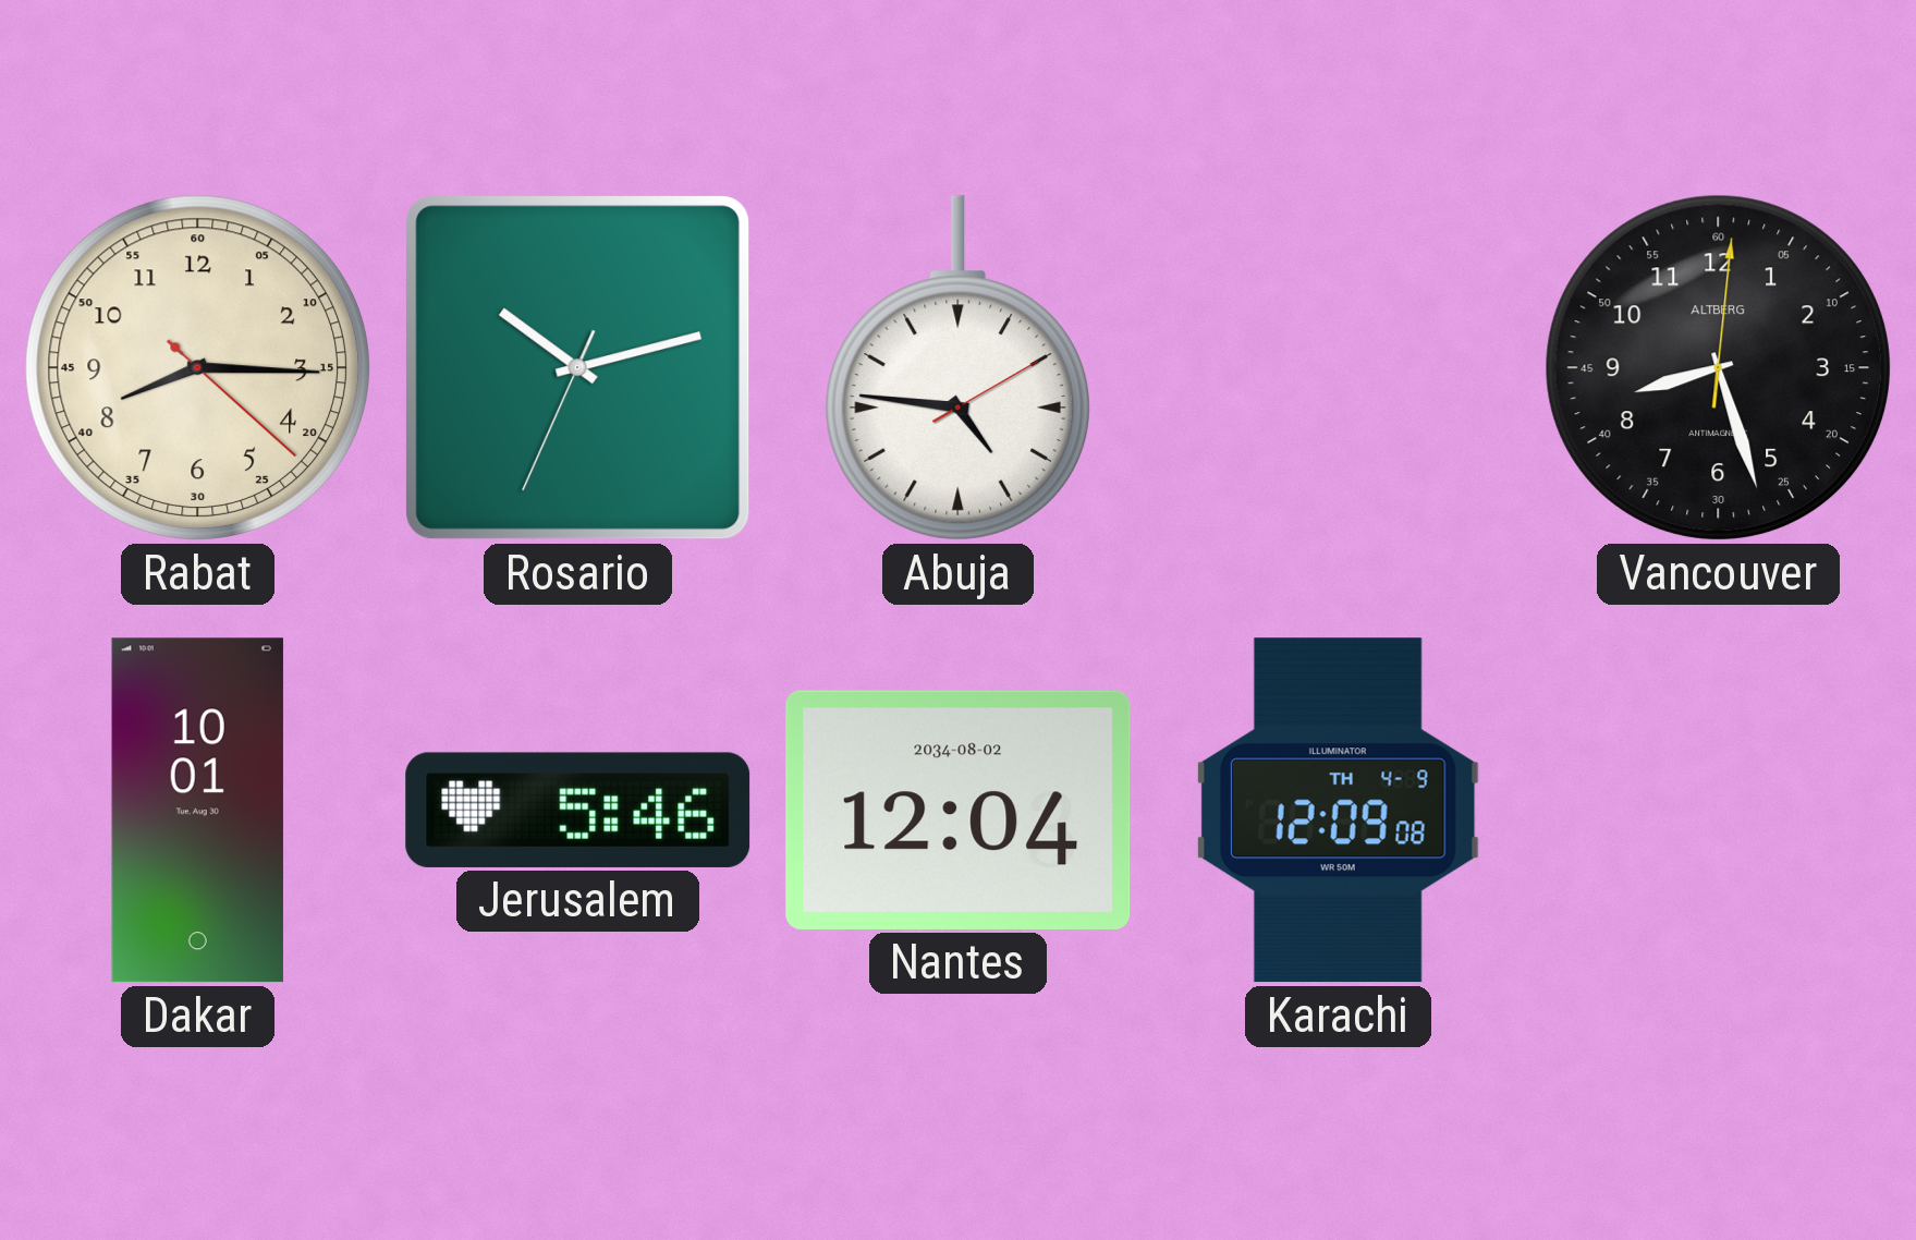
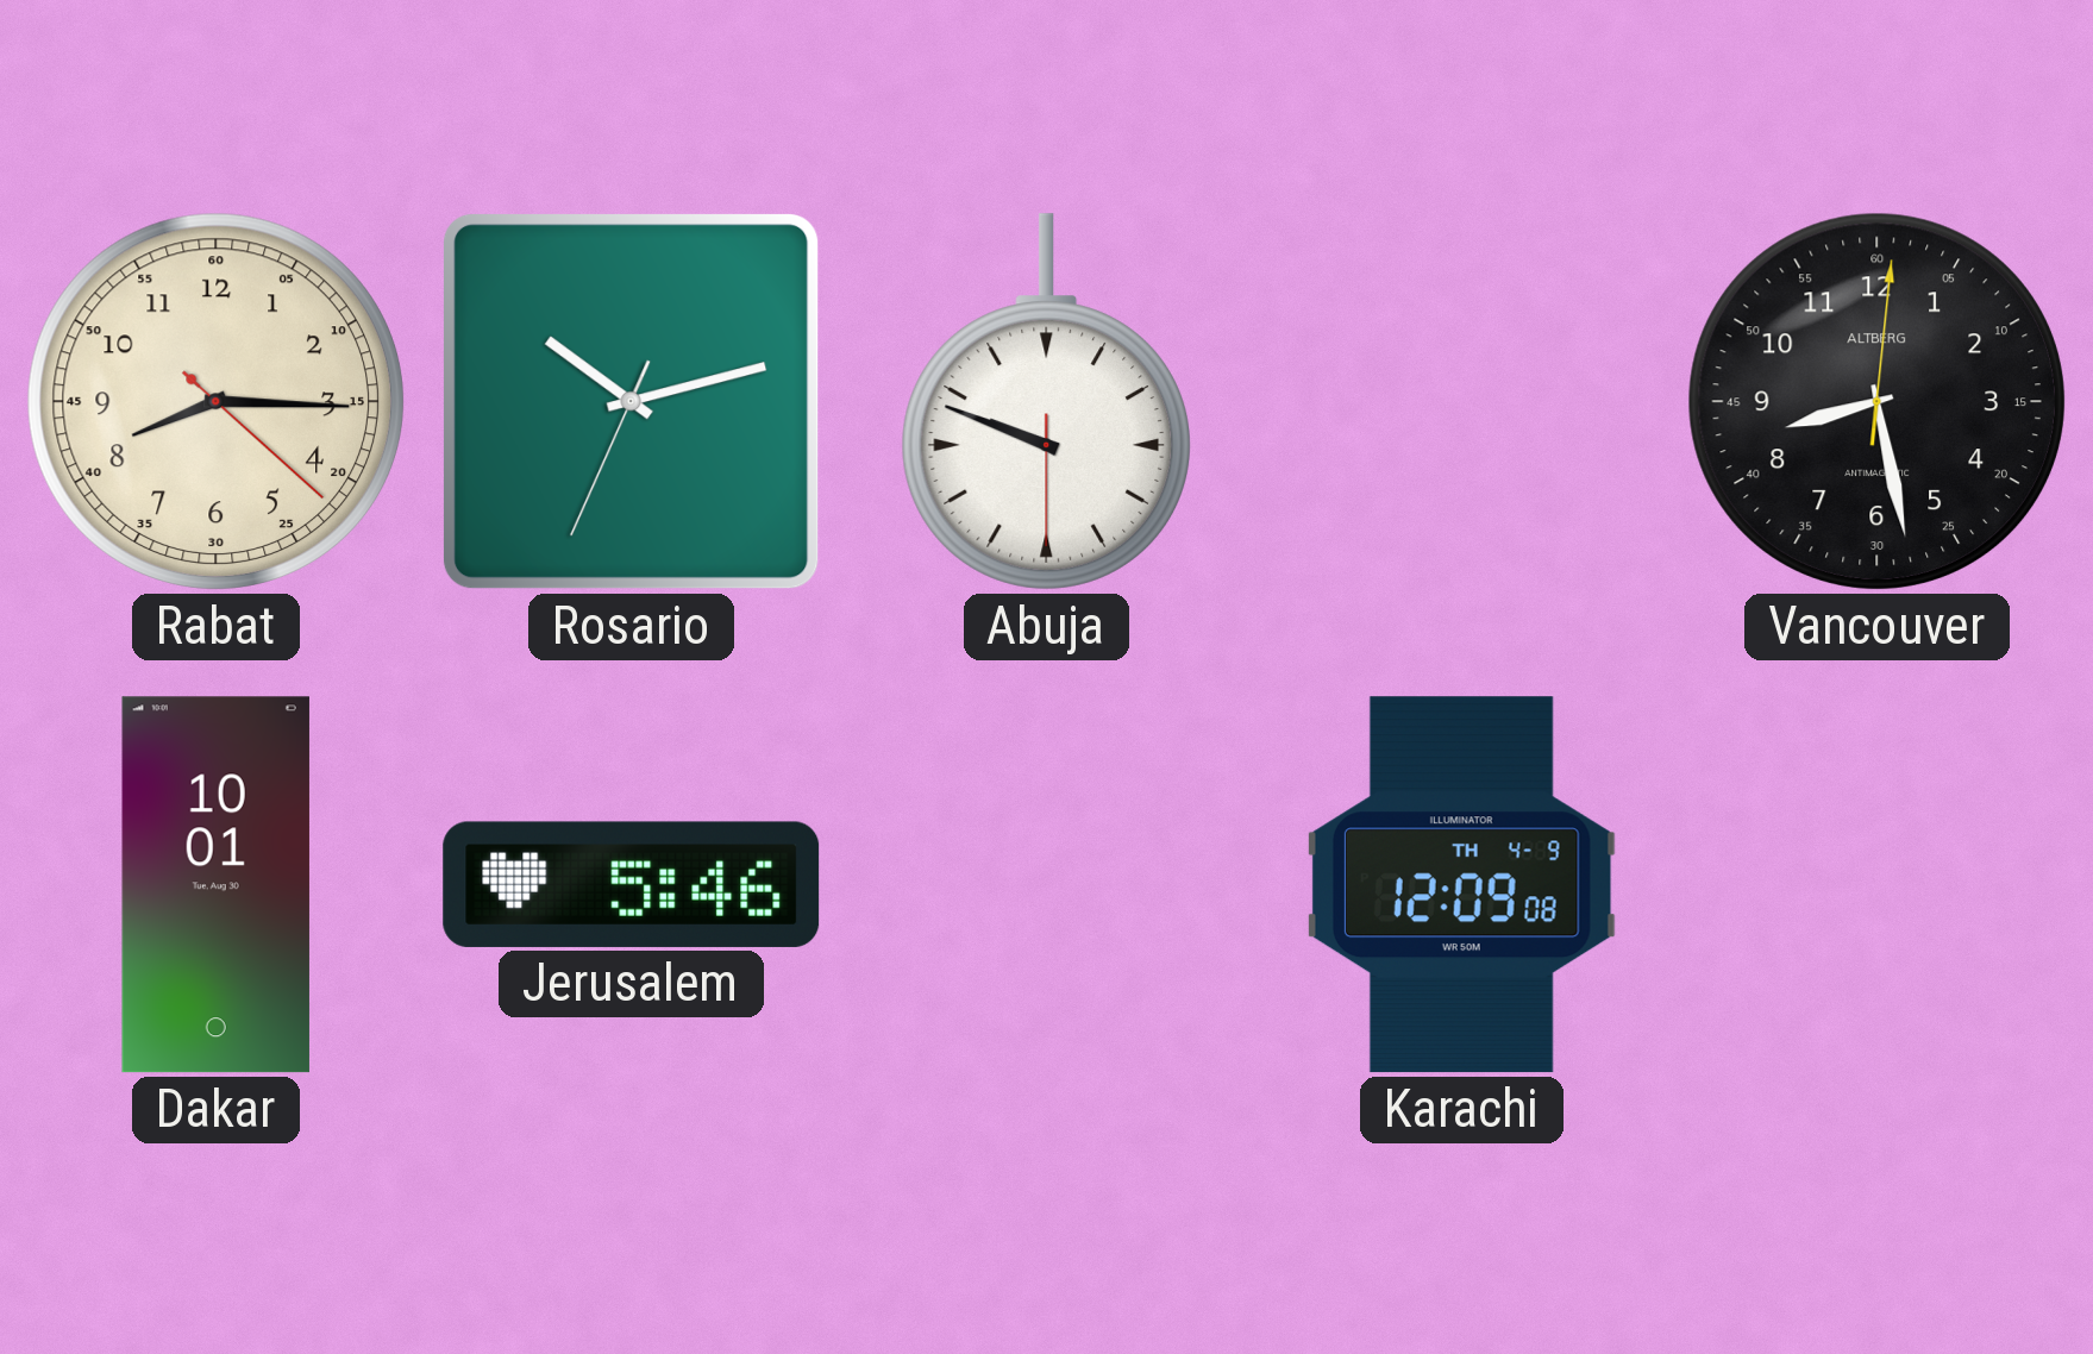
Abuja: 4:46 -> 9:48 (1046, 402)
Vancouver: 8:27 -> 8:28 (1876, 401)
Nantes: 12:04 -> none (959, 810)
